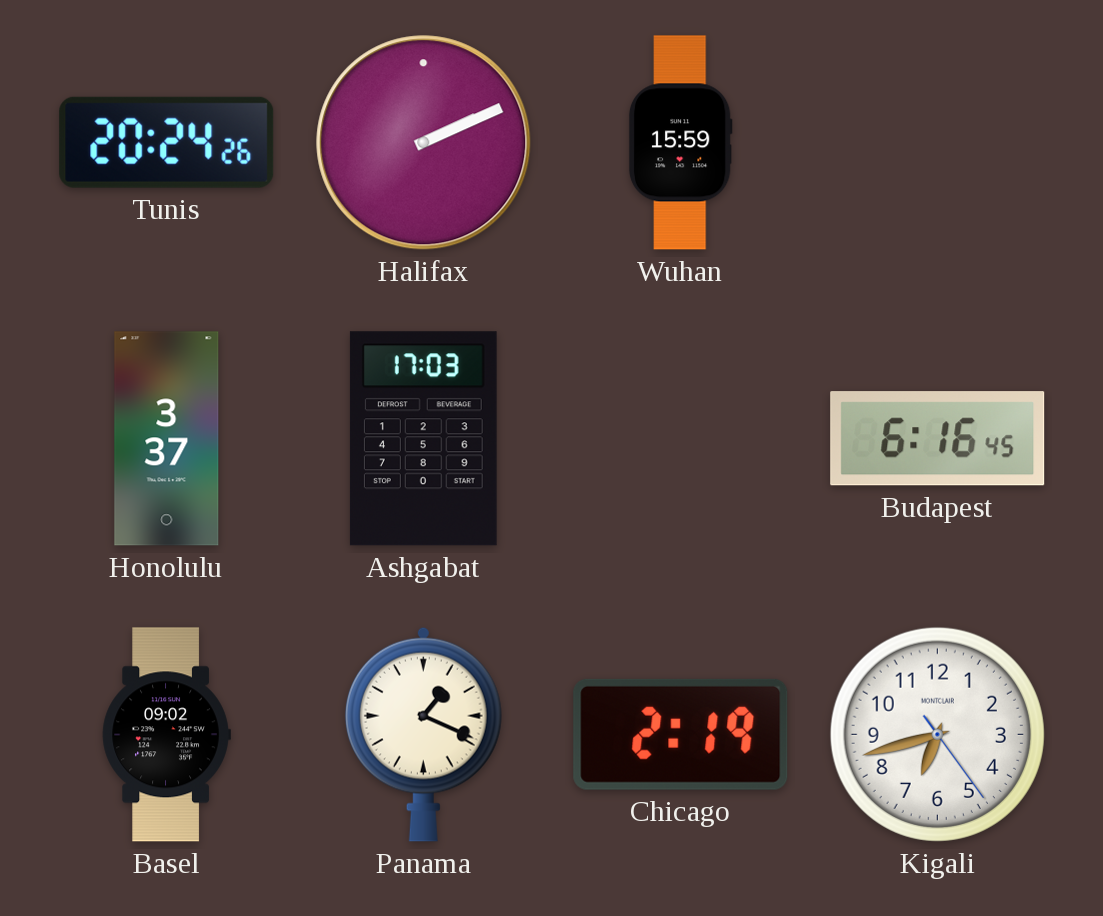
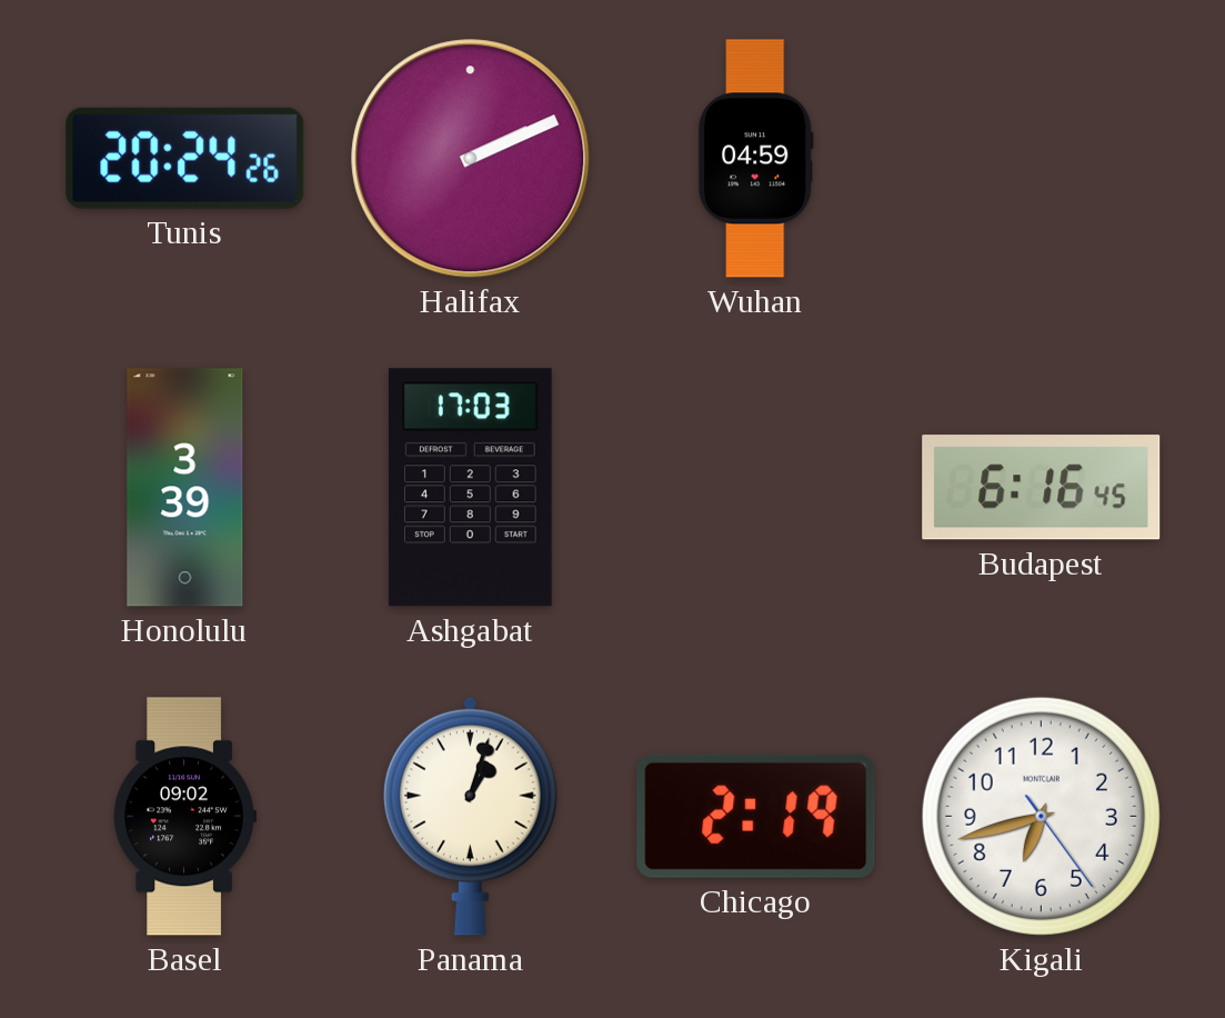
Wuhan: 15:59 -> 04:59 (755, 159)
Honolulu: 3:37 -> 3:39 (185, 488)
Panama: 1:19 -> 1:03 (470, 816)
